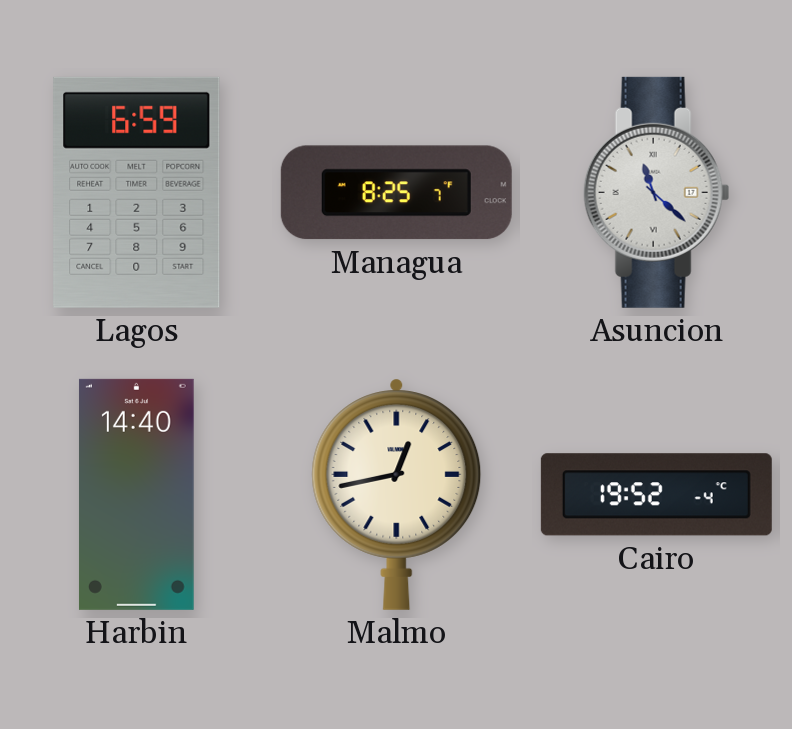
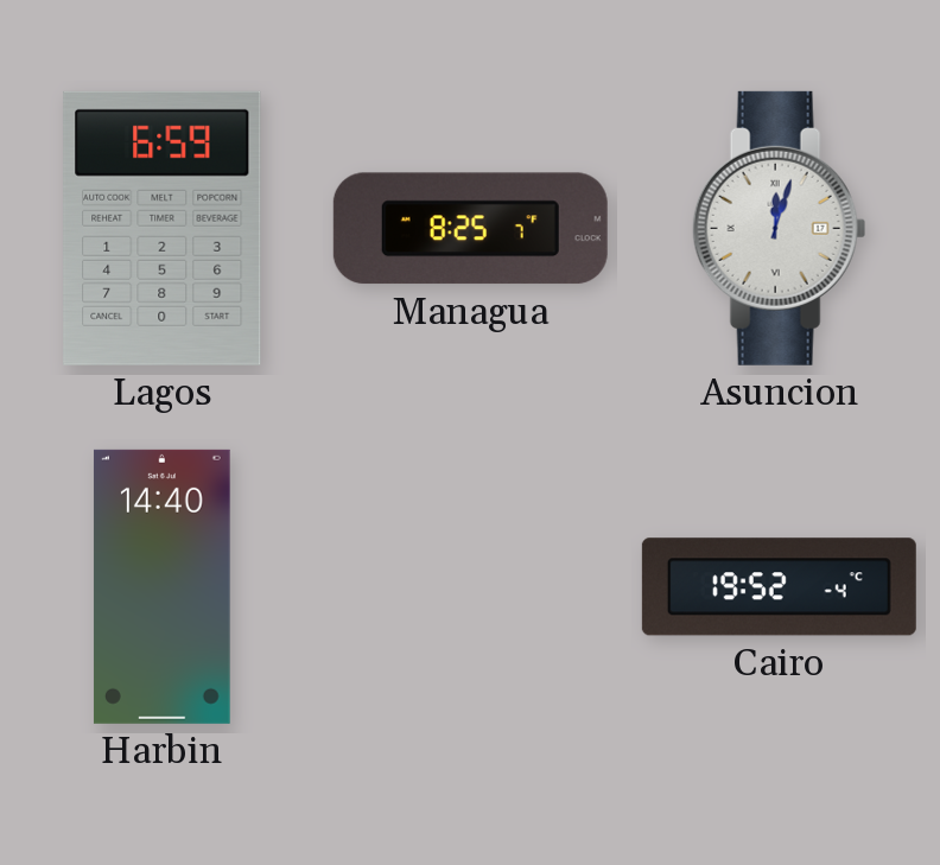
Asuncion: 11:22 -> 12:03 (780, 228)
Malmo: 12:43 -> none (397, 494)
